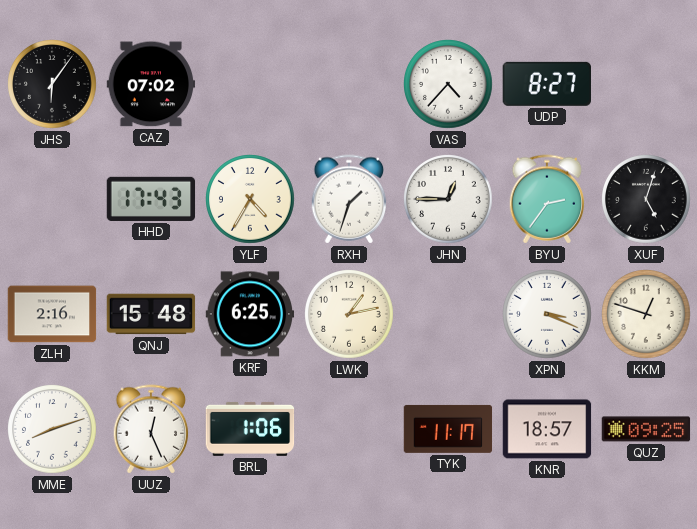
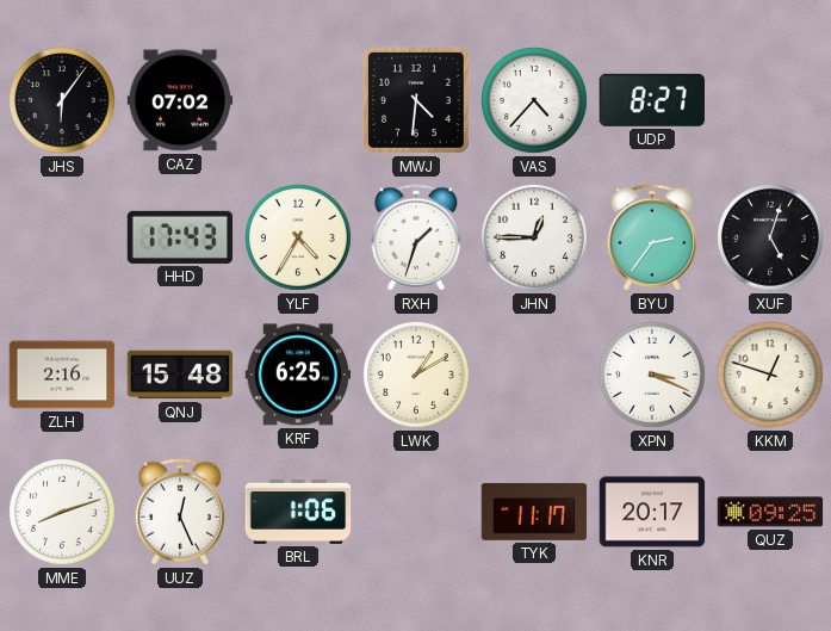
MWJ: none -> 4:31 (417, 101)
LWK: 1:13 -> 1:10 (417, 376)
KNR: 18:57 -> 20:17 (652, 512)
